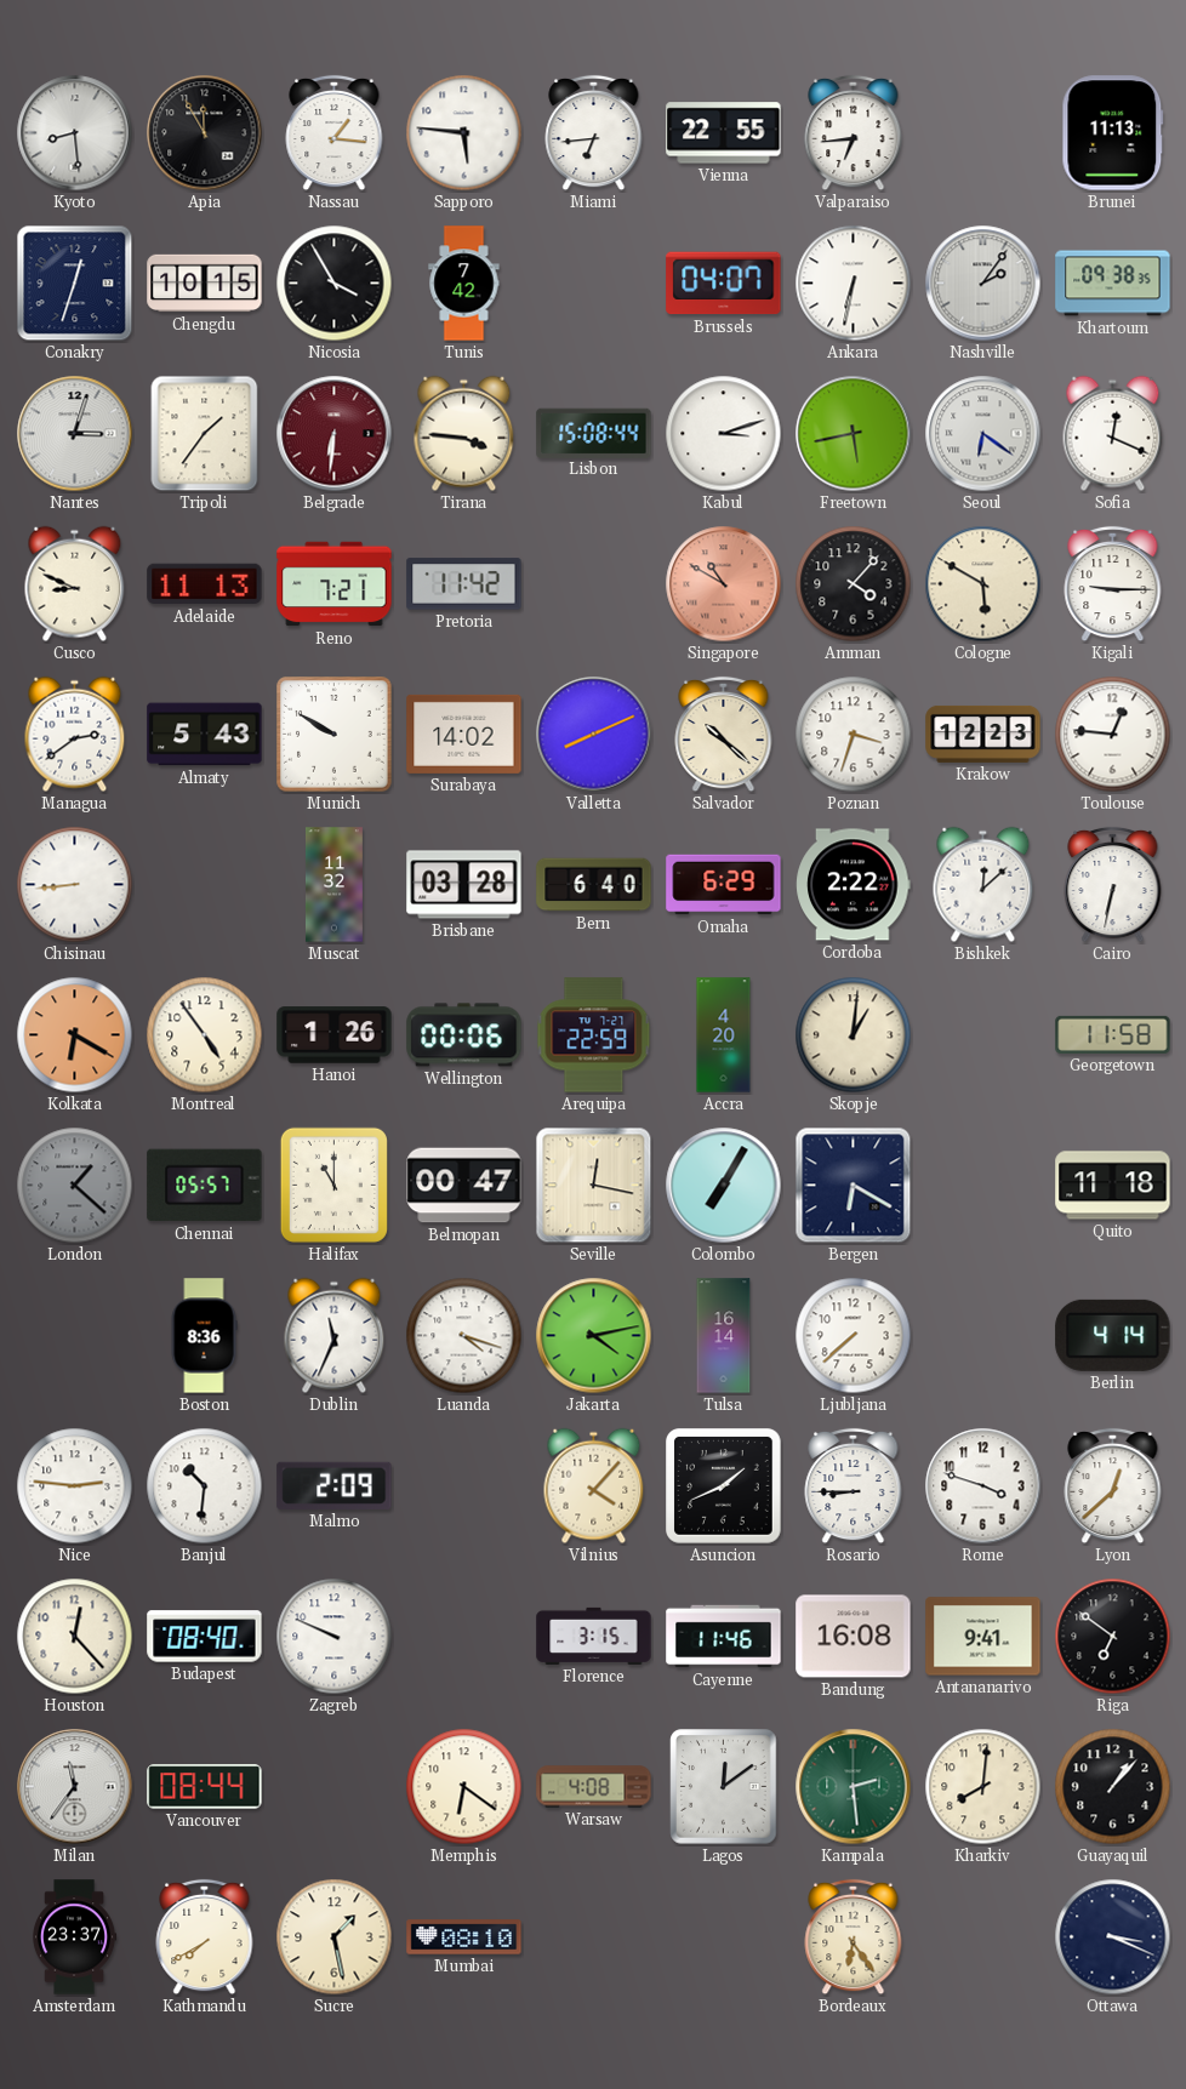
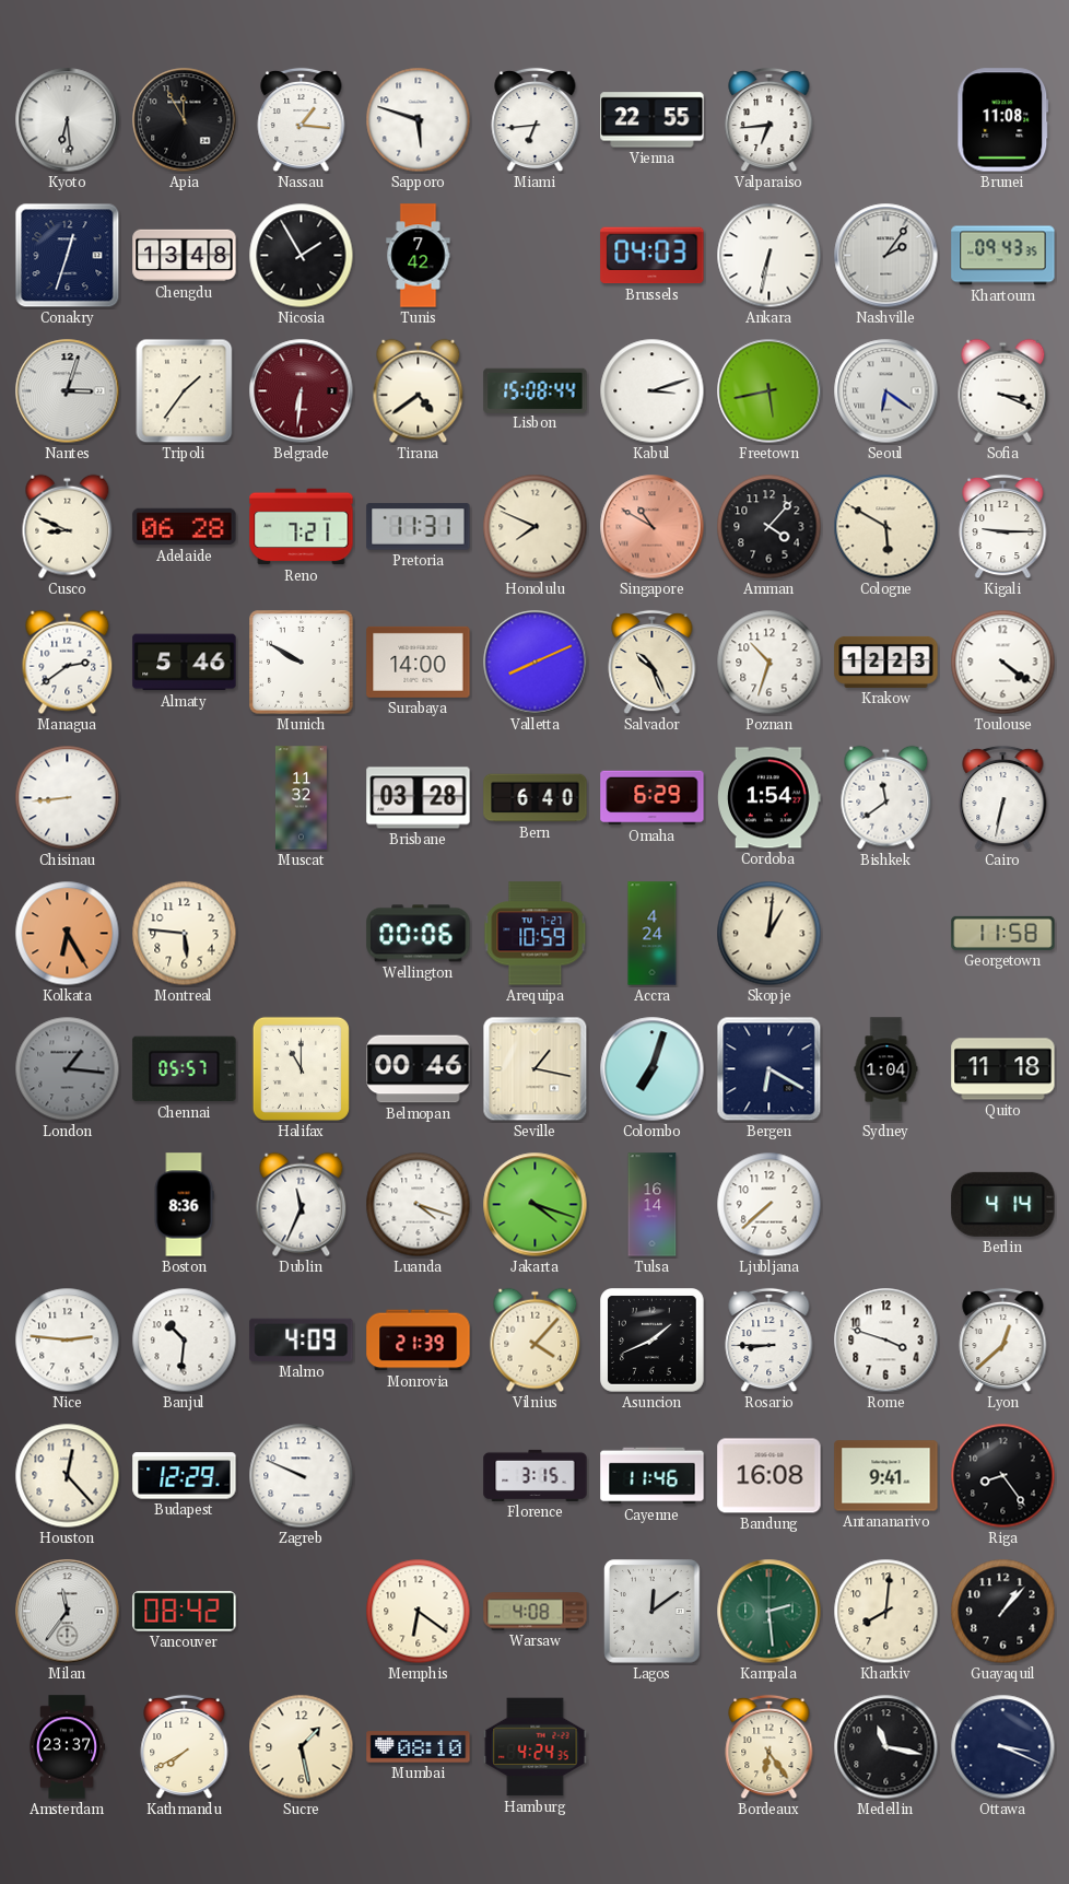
Kyoto: 8:29 -> 6:29 (68, 120)
Sapporo: 5:46 -> 5:48 (419, 120)
Brunei: 11:13 -> 11:08 (1003, 120)
Chengdu: 10:15 -> 13:48 (185, 256)
Nicosia: 3:55 -> 1:55 (302, 256)
Brussels: 04:07 -> 04:03 (653, 256)
Khartoum: 09:38 -> 09:43 (1003, 256)
Tirana: 3:46 -> 4:39 (419, 391)
Sofia: 12:19 -> 3:19 (1003, 391)
Adelaide: 11:13 -> 06:28 (185, 527)
Pretoria: 11:42 -> 11:31 (419, 527)
Honolulu: none -> 7:49 (536, 527)
Almaty: 5:43 -> 5:46 (185, 663)
Surabaya: 14:02 -> 14:00 (419, 662)
Salvador: 10:22 -> 10:26 (653, 663)
Poznan: 3:33 -> 10:33 (770, 663)
Toulouse: 12:46 -> 4:21 (1003, 663)
Cordoba: 2:22 -> 1:54 (770, 798)
Bishkek: 12:08 -> 11:39 (886, 798)
Kolkata: 6:20 -> 6:25 (68, 934)
Montreal: 4:54 -> 5:46 (185, 934)
Hanoi: 1:26 -> none (335, 1035)
Arequipa: 22:59 -> 10:59 (536, 934)
Accra: 4:20 -> 4:24 (653, 934)
London: 1:22 -> 1:16 (68, 1069)
Belmopan: 00:47 -> 00:46 (419, 1069)
Seville: 12:17 -> 1:17 (536, 1069)
Colombo: 7:05 -> 7:03 (653, 1069)
Sydney: none -> 1:04 (886, 1069)
Jakarta: 4:13 -> 4:18 (536, 1205)
Malmo: 2:09 -> 4:09 (302, 1339)
Monrovia: none -> 21:39 (419, 1341)
Budapest: 08:40 -> 12:29 (185, 1476)
Riga: 6:51 -> 8:24 (1003, 1476)
Vancouver: 08:44 -> 08:42 (185, 1612)
Hamburg: none -> 4:24 (536, 1747)
Medellin: none -> 11:17 (886, 1747)
